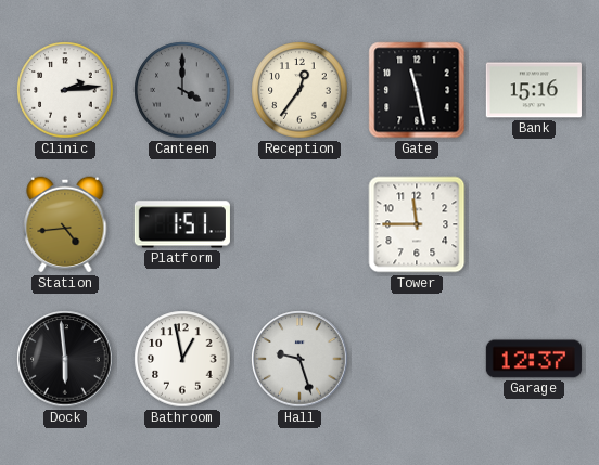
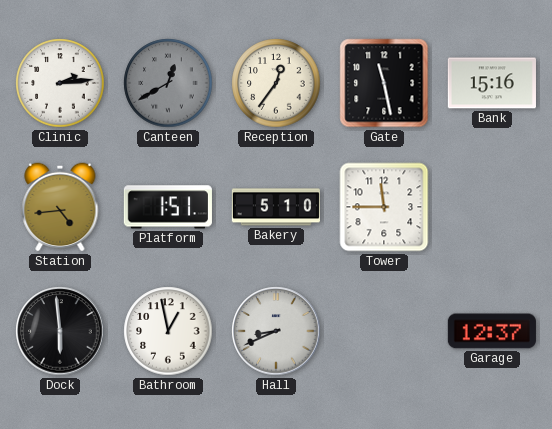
Canteen: 4:00 -> 12:40 (168, 83)
Bakery: none -> 5:10 (276, 207)
Hall: 9:27 -> 8:41 (276, 331)
